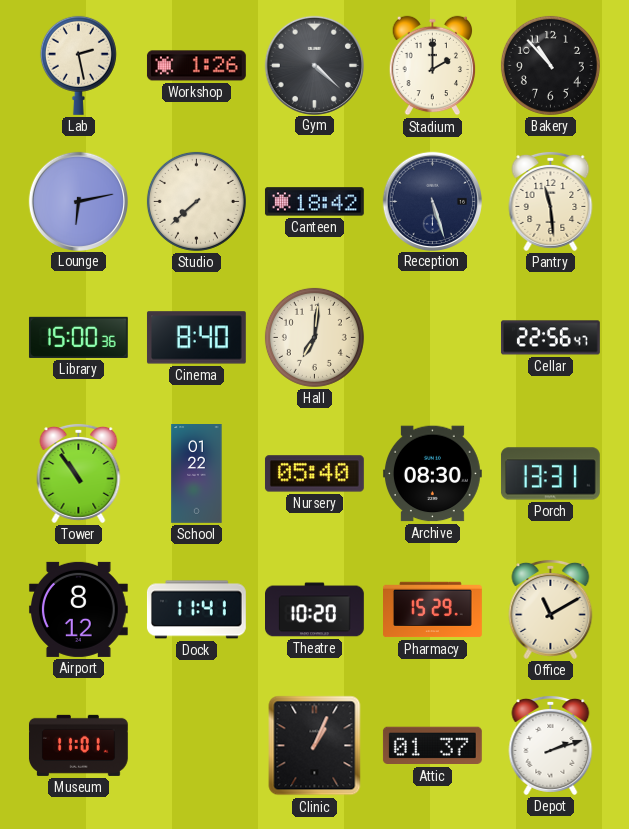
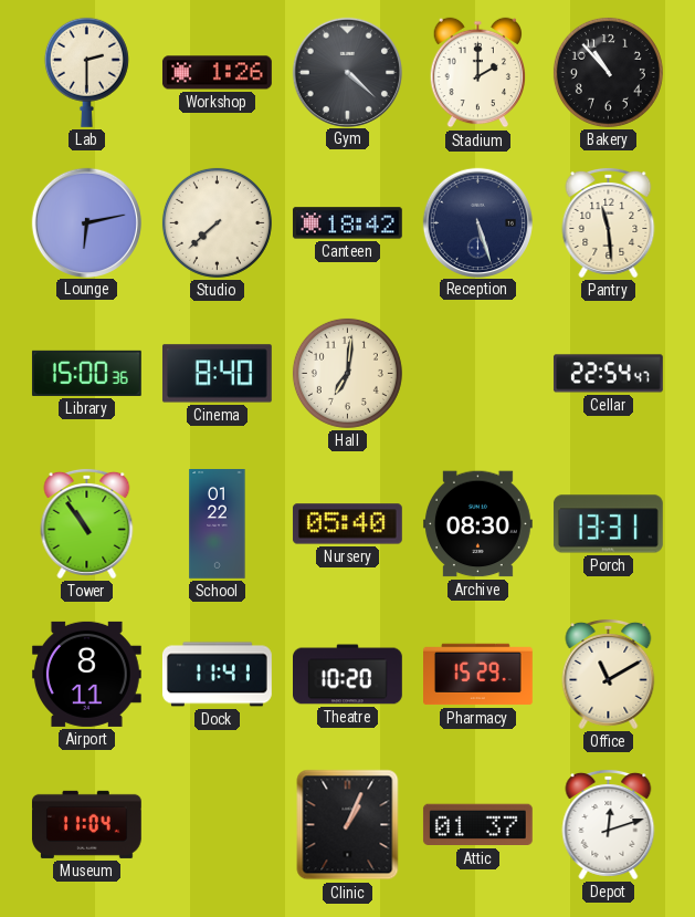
Lab: 2:28 -> 2:30 (86, 72)
Cellar: 22:56 -> 22:54 (608, 374)
Airport: 8:12 -> 8:11 (86, 674)
Museum: 11:01 -> 11:04 (86, 824)
Depot: 2:12 -> 12:12 (609, 824)
